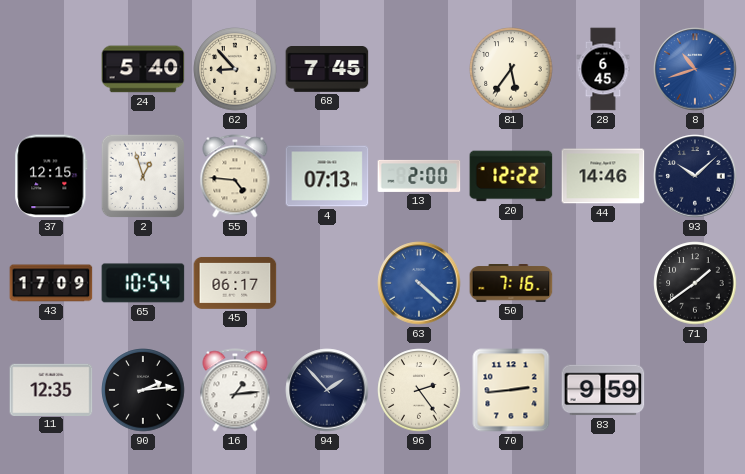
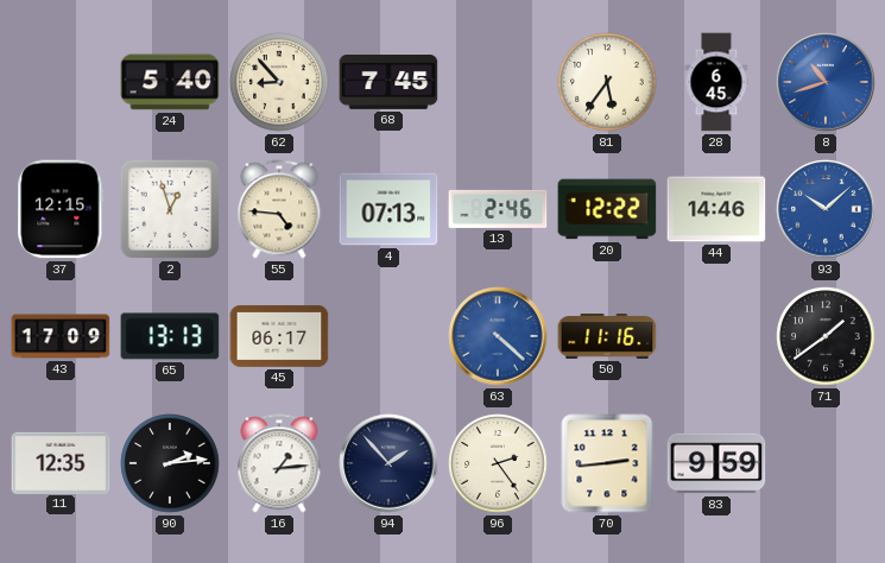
13: 2:00 -> 2:46 (498, 209)
93 dial: navy -> blue (826, 209)
65: 10:54 -> 13:13 (170, 336)
50: 7:16 -> 11:16 (607, 337)
